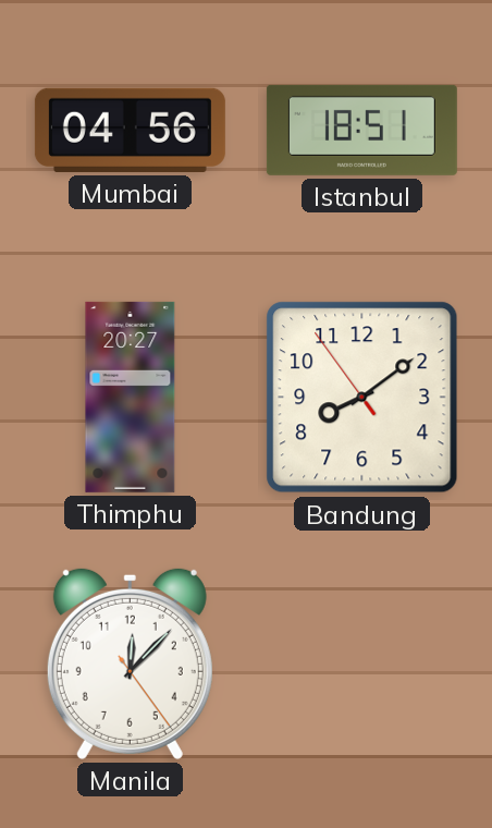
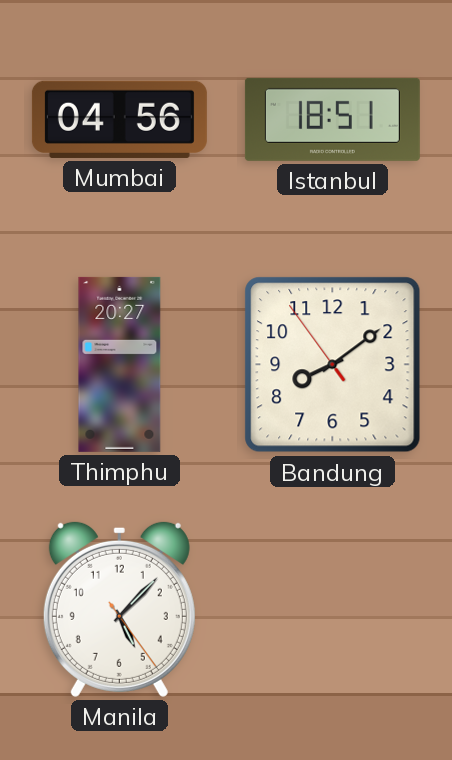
Manila: 12:07 -> 5:07 (119, 609)
